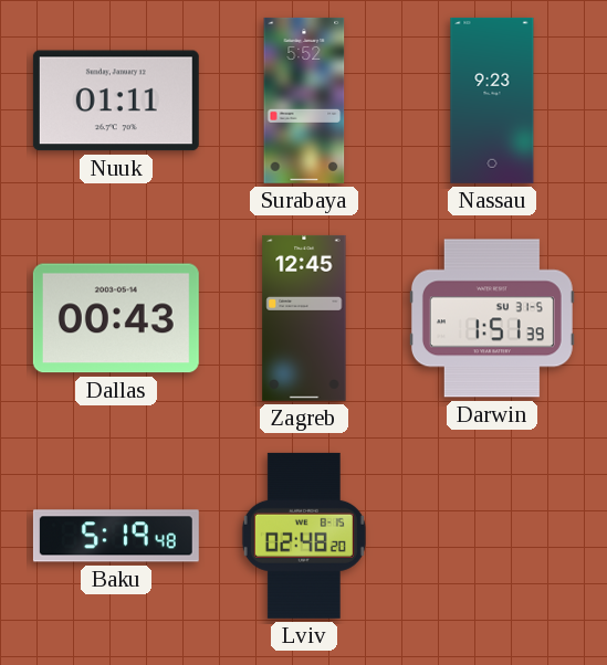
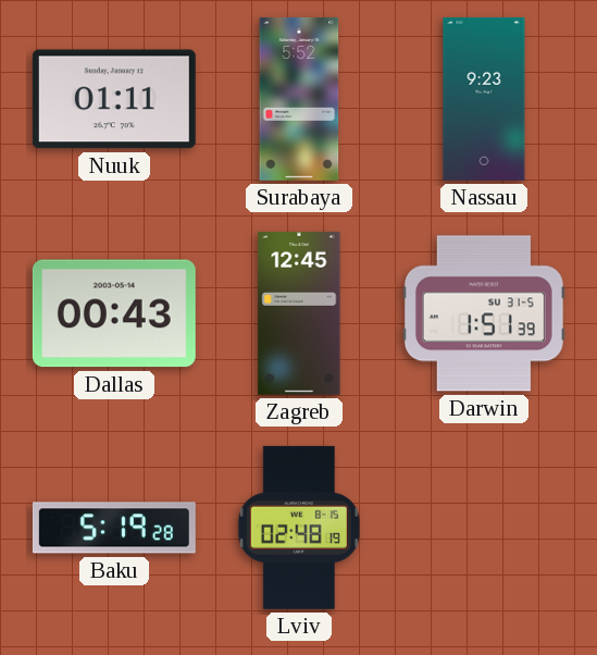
Baku: 5:19:48 -> 5:19:28 (114, 528)
Lviv: 02:48:20 -> 02:48:19 (299, 528)
